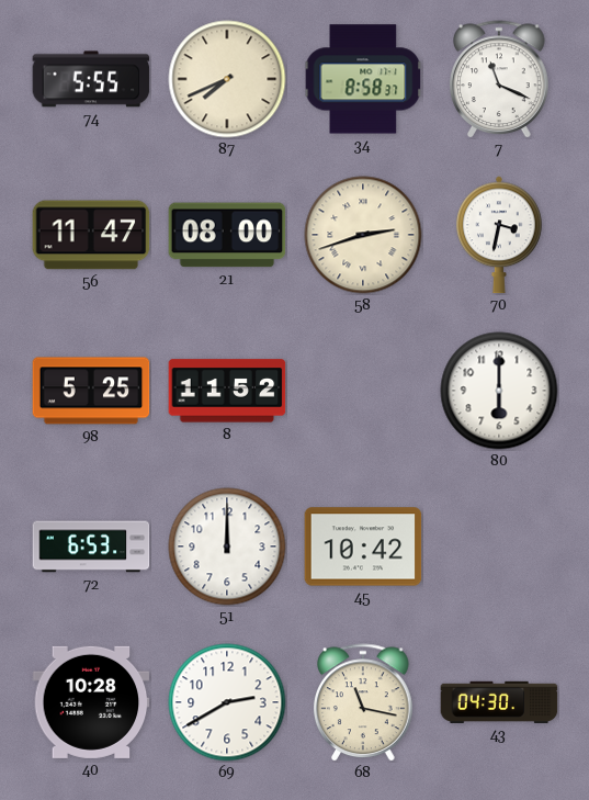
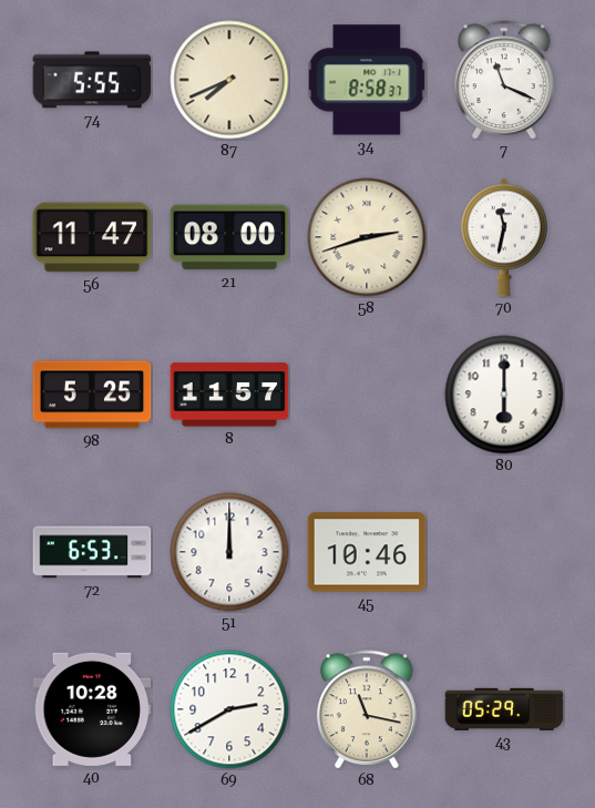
70: 3:32 -> 11:32 (505, 237)
8: 11:52 -> 11:57 (229, 395)
45: 10:42 -> 10:46 (367, 552)
43: 04:30 -> 05:29 (504, 709)
